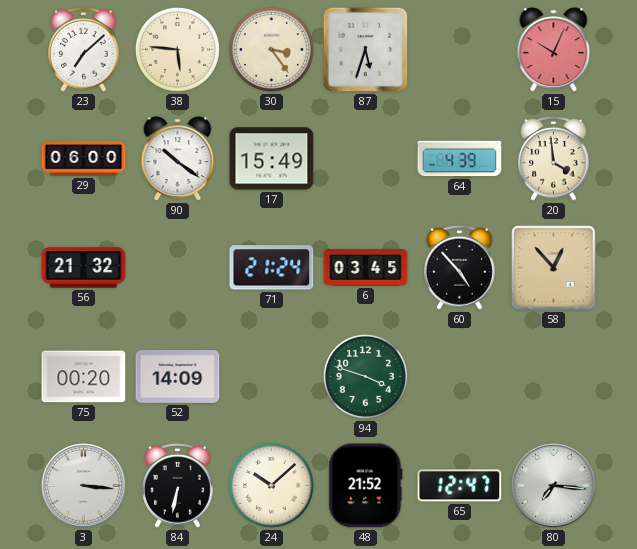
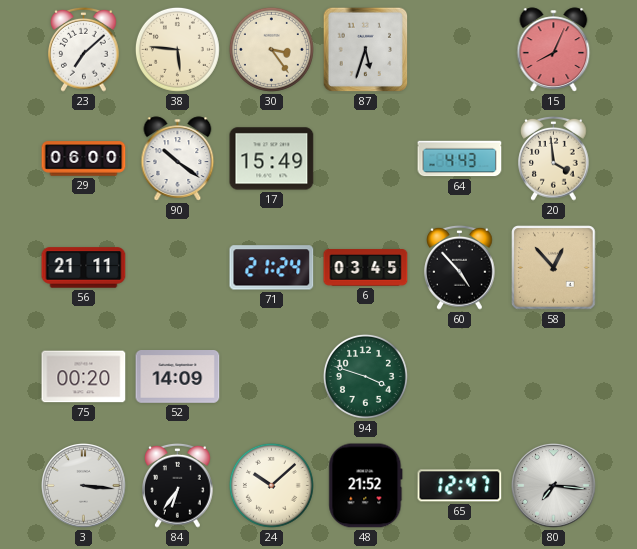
15: 10:04 -> 8:04 (554, 50)
64: 4:39 -> 4:43 (460, 159)
56: 21:32 -> 21:11 (84, 268)
84: 6:32 -> 6:36 (178, 485)
